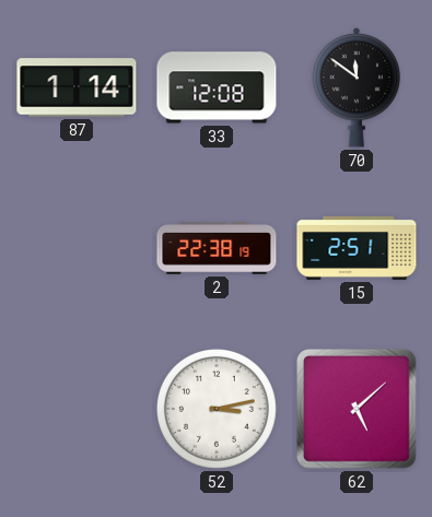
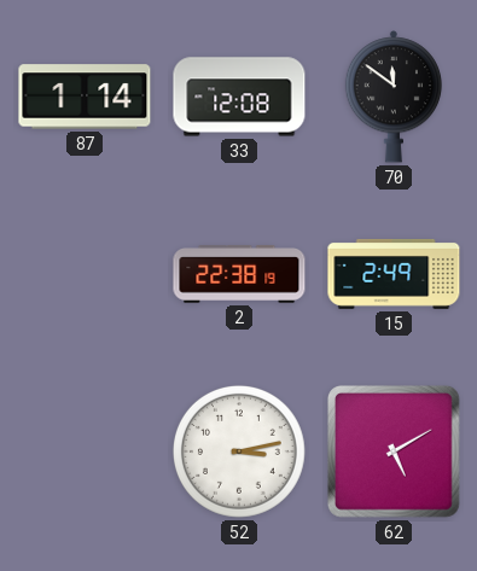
15: 2:51 -> 2:49 (394, 274)
62: 5:08 -> 5:10 (394, 451)
